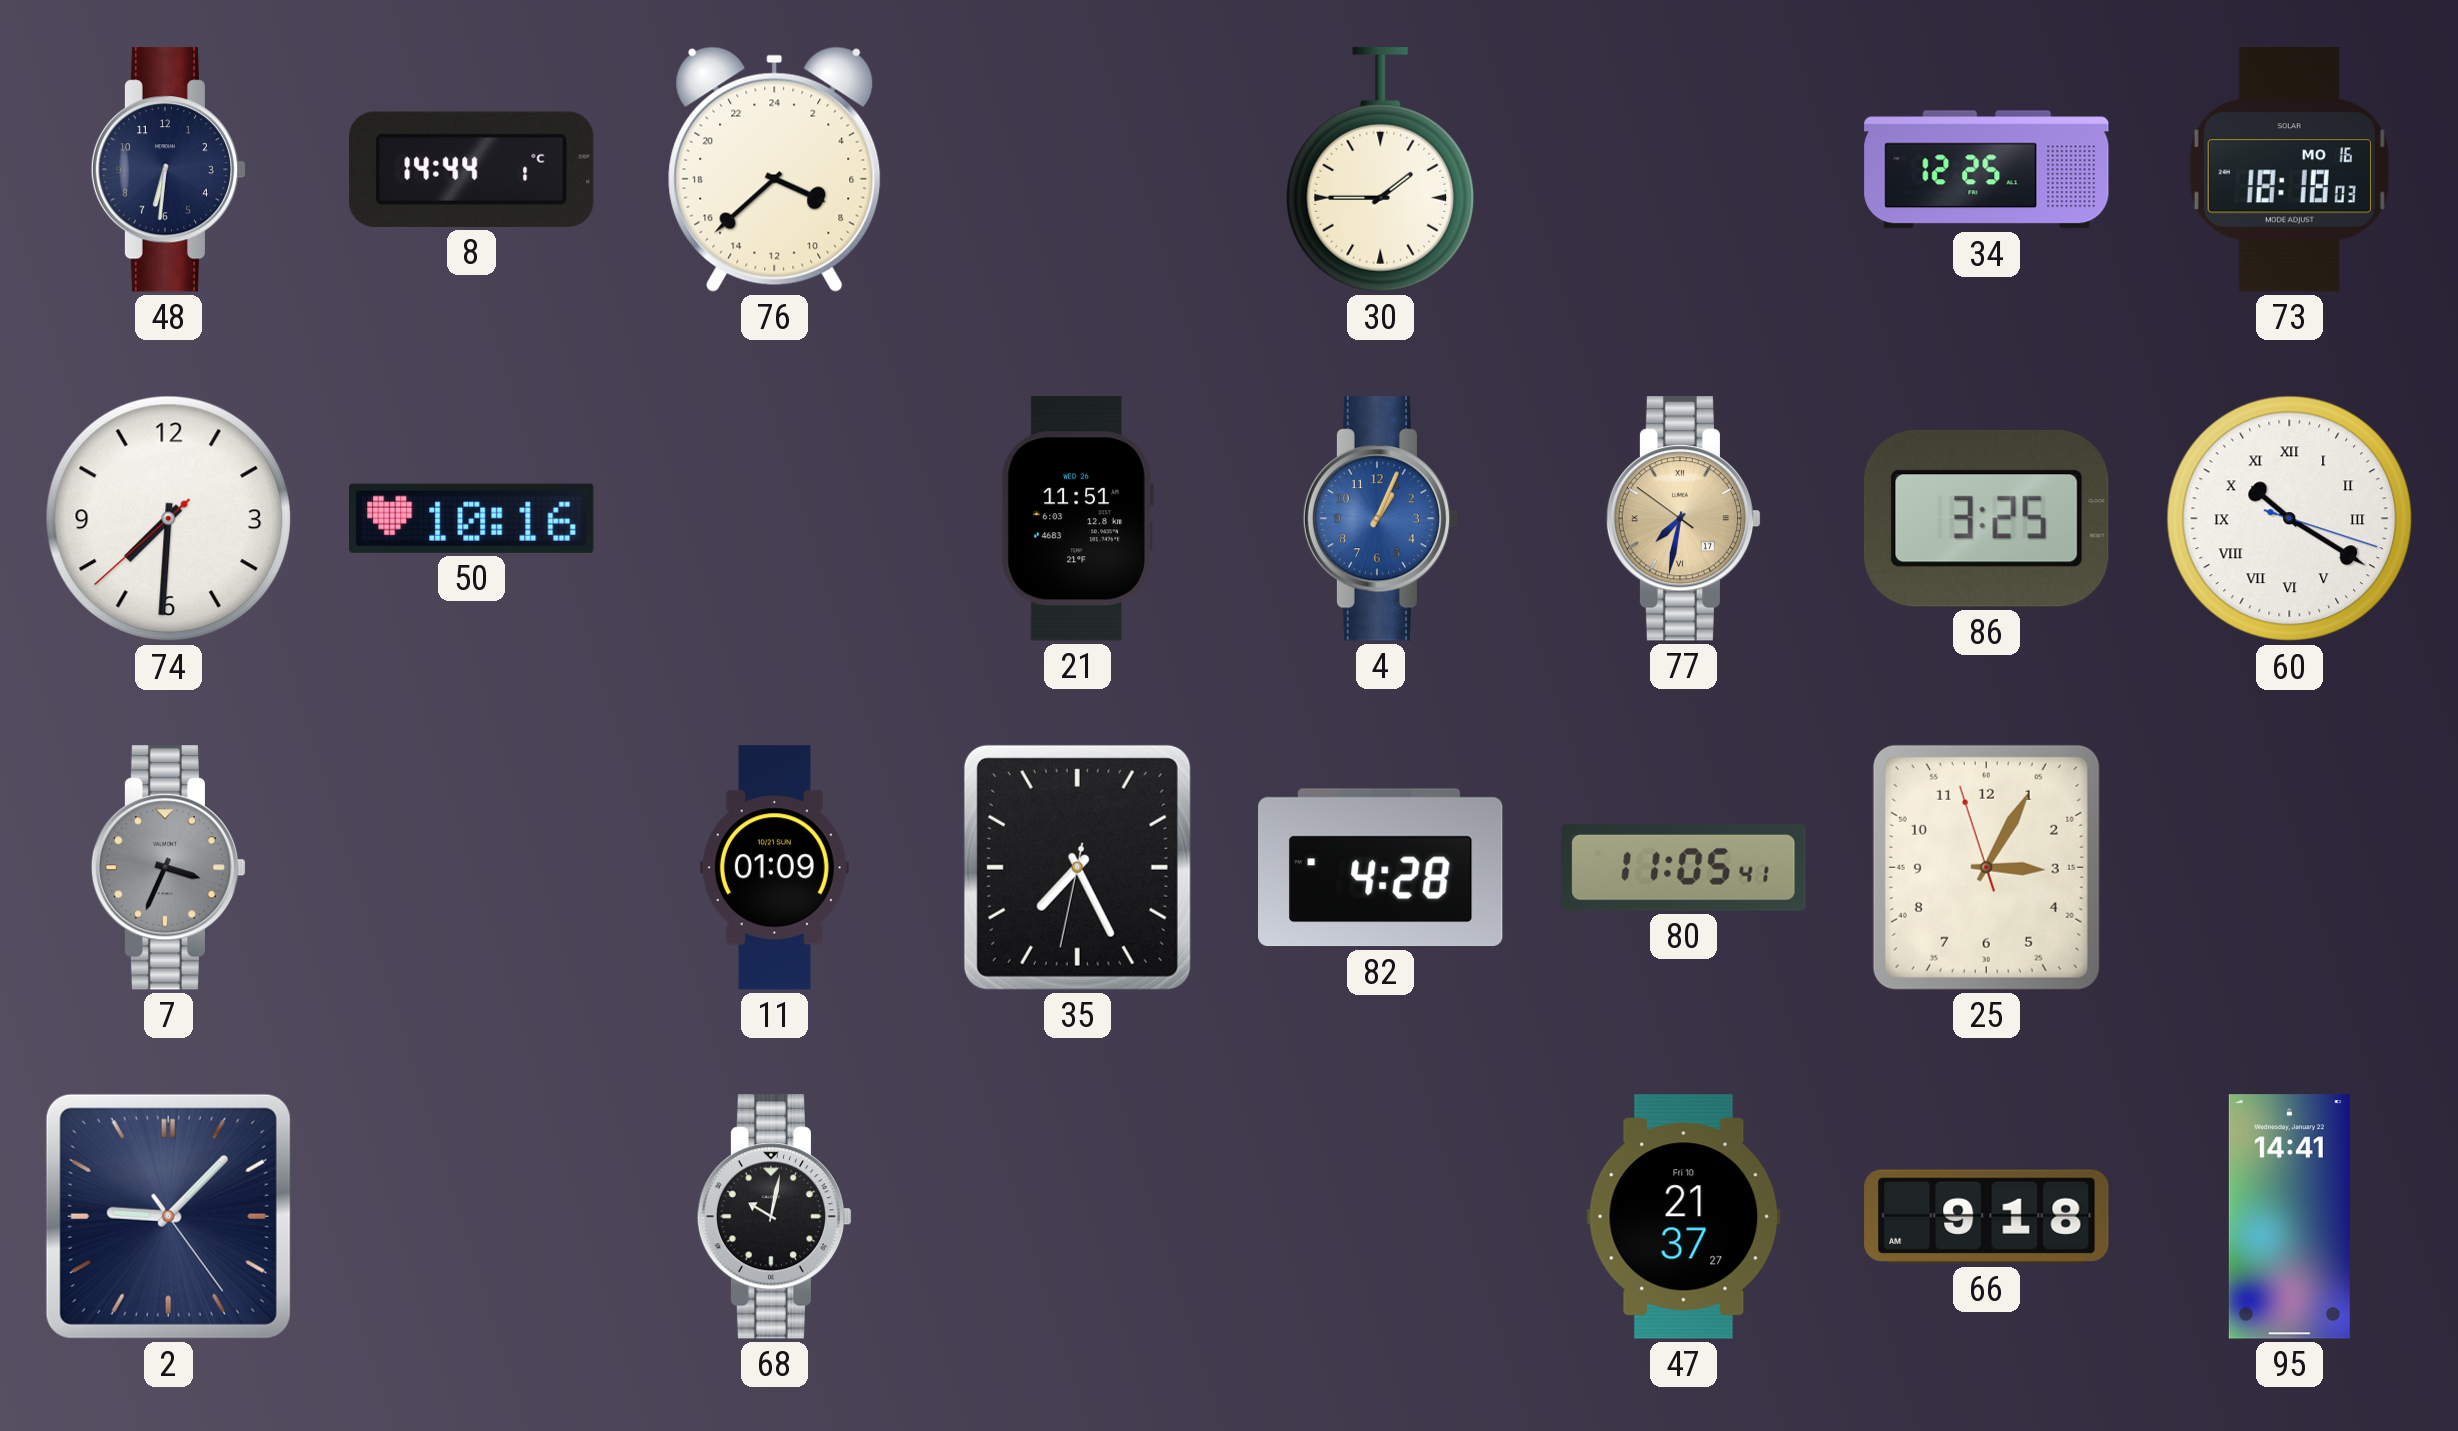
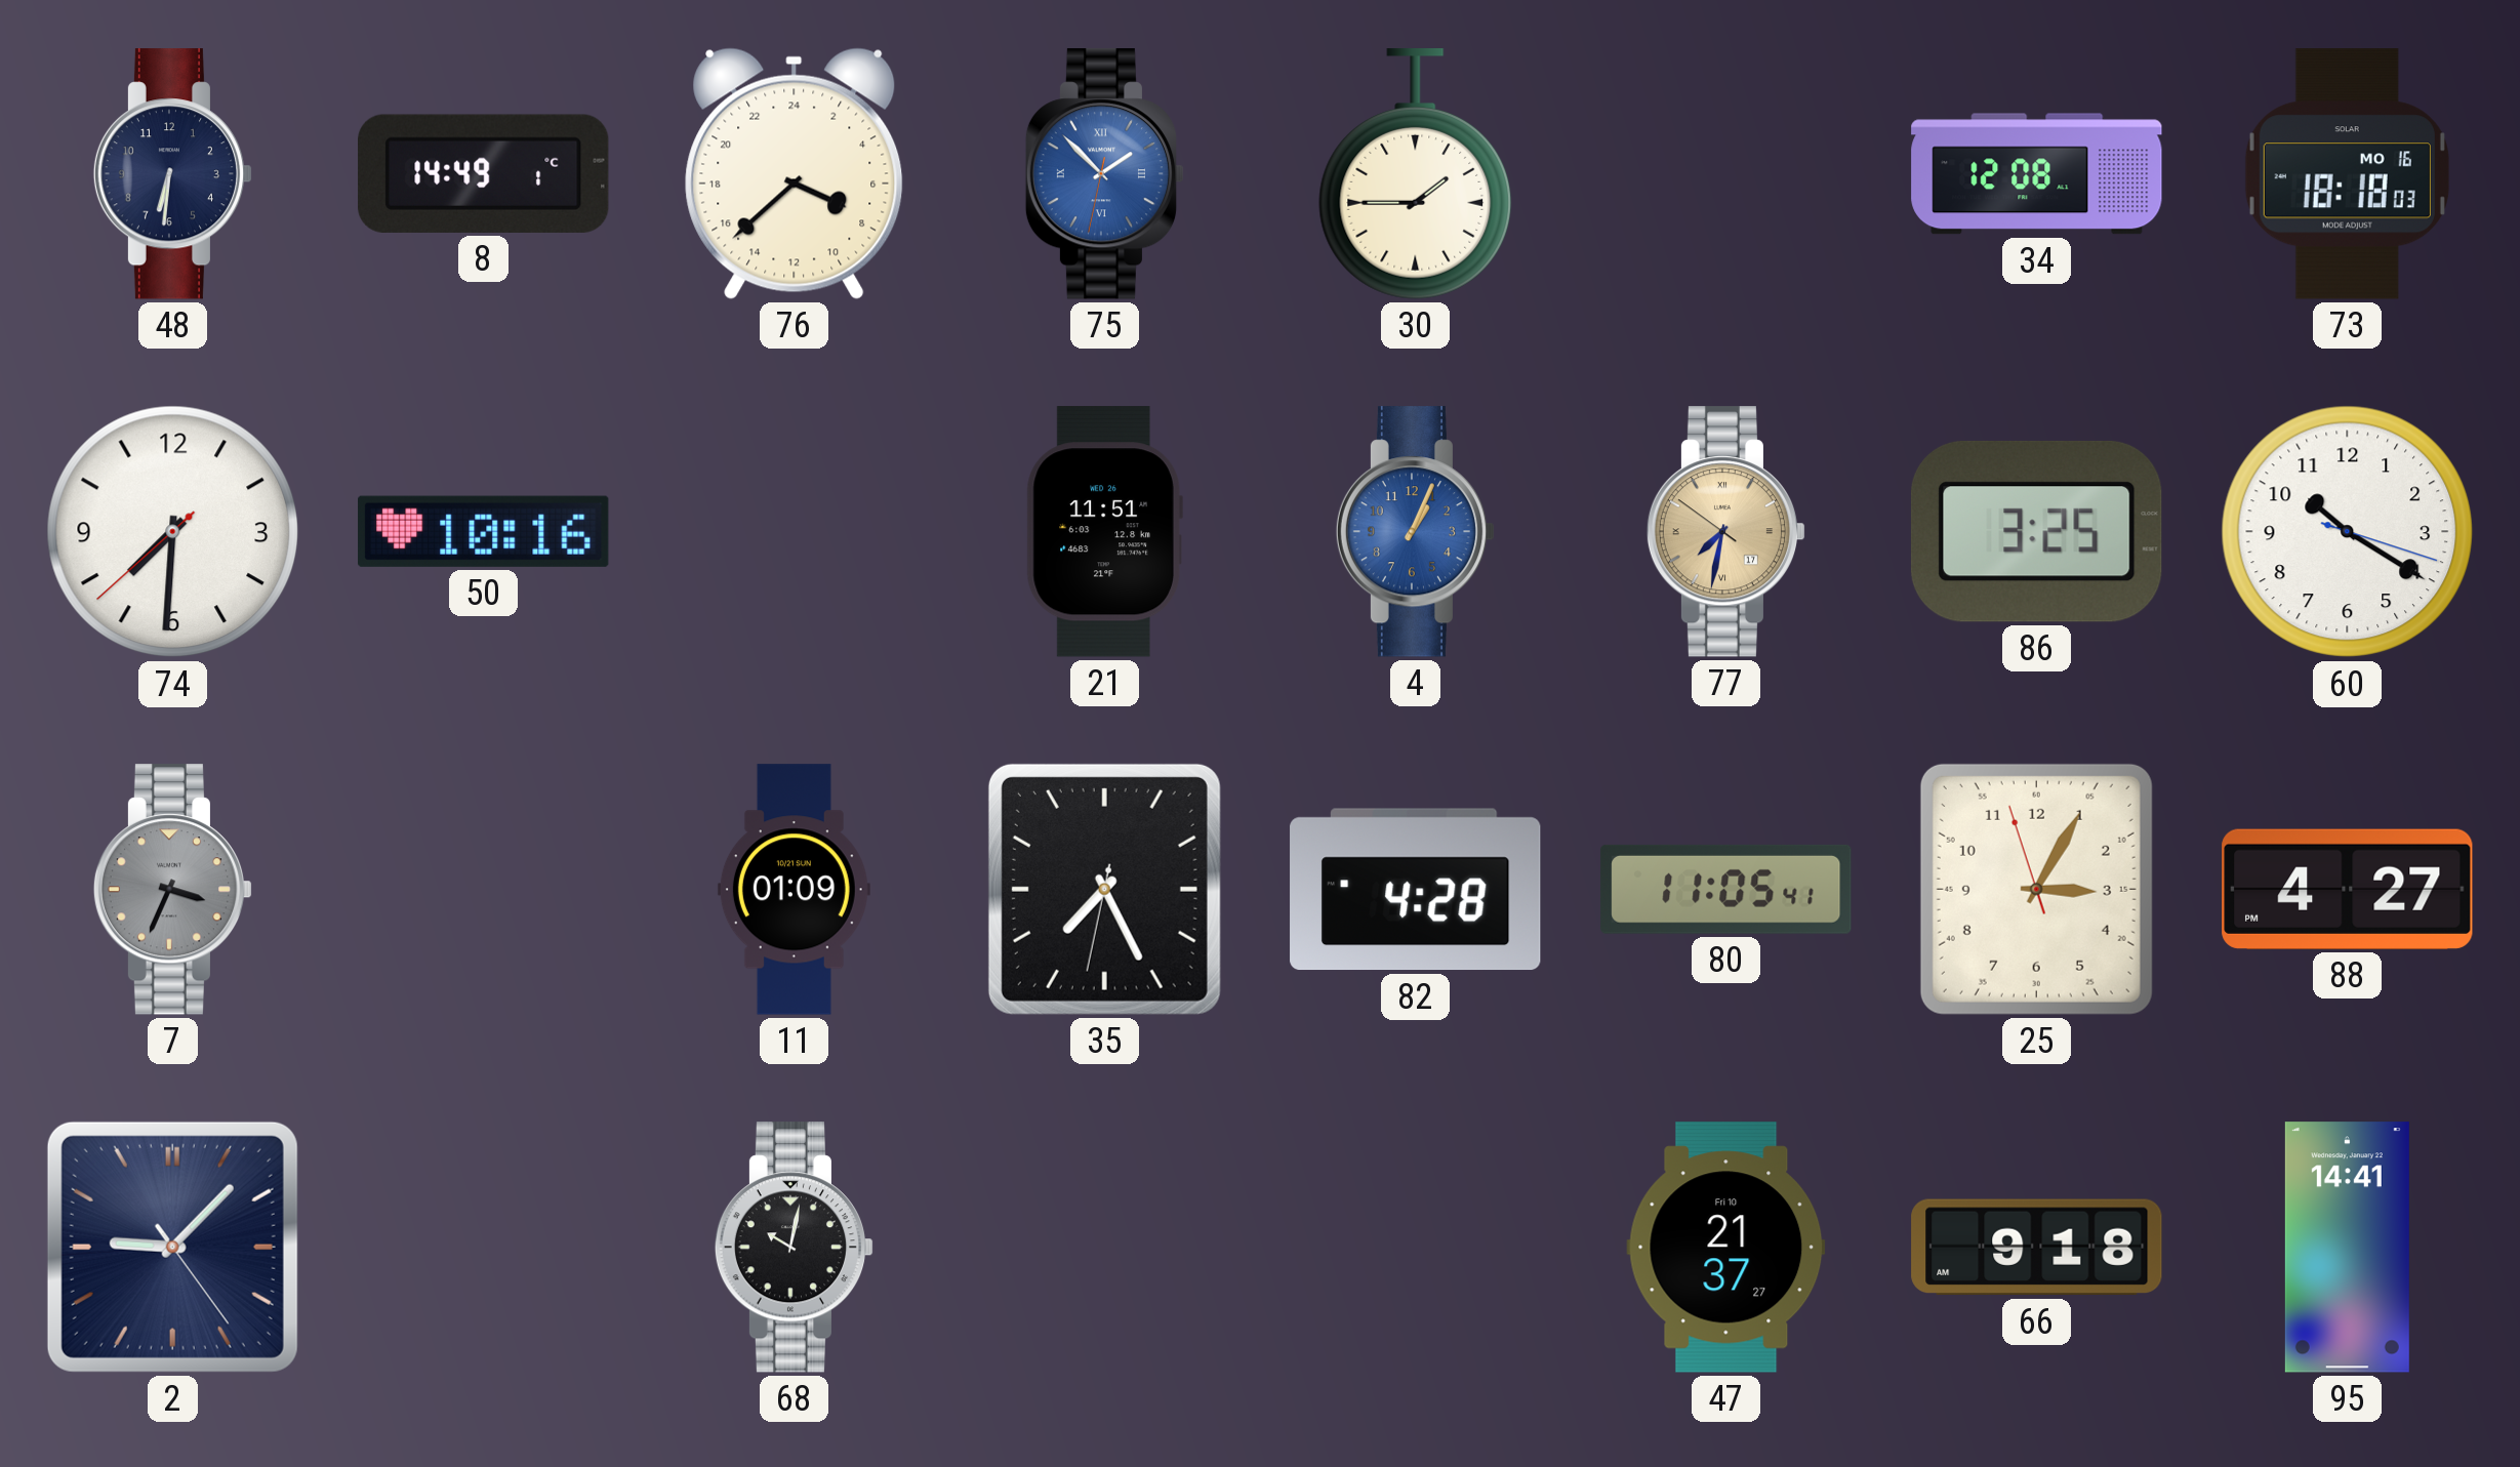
8: 14:44 -> 14:49 (484, 173)
75: none -> 1:52 (1105, 174)
34: 12:25 -> 12:08 (2037, 174)
60 numerals: Roman -> Arabic (2348, 532)
88: none -> 4:27 (2348, 889)
